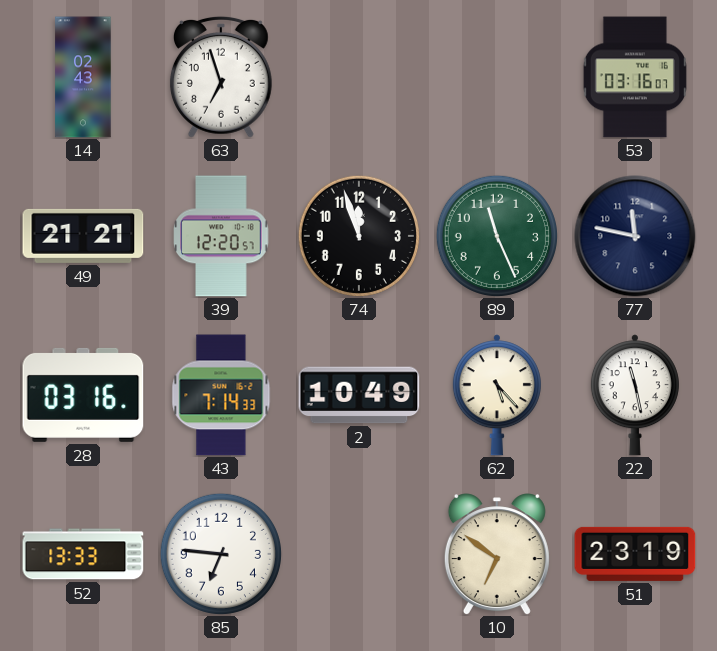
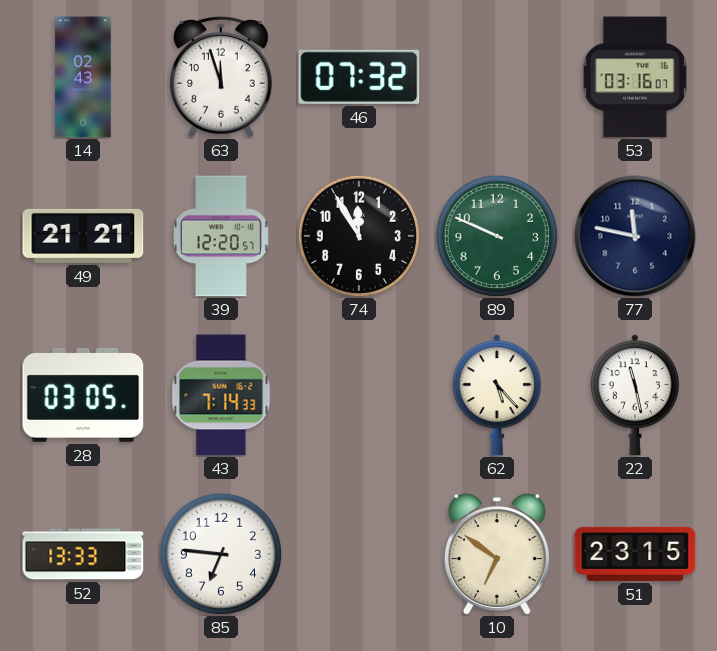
63: 6:57 -> 11:57 (221, 77)
46: none -> 07:32 (359, 77)
74: 11:57 -> 11:55 (359, 236)
89: 11:26 -> 9:49 (497, 236)
28: 03:16 -> 03:05 (83, 395)
2: 10:49 -> none (359, 395)
51: 23:19 -> 23:15 (635, 554)
